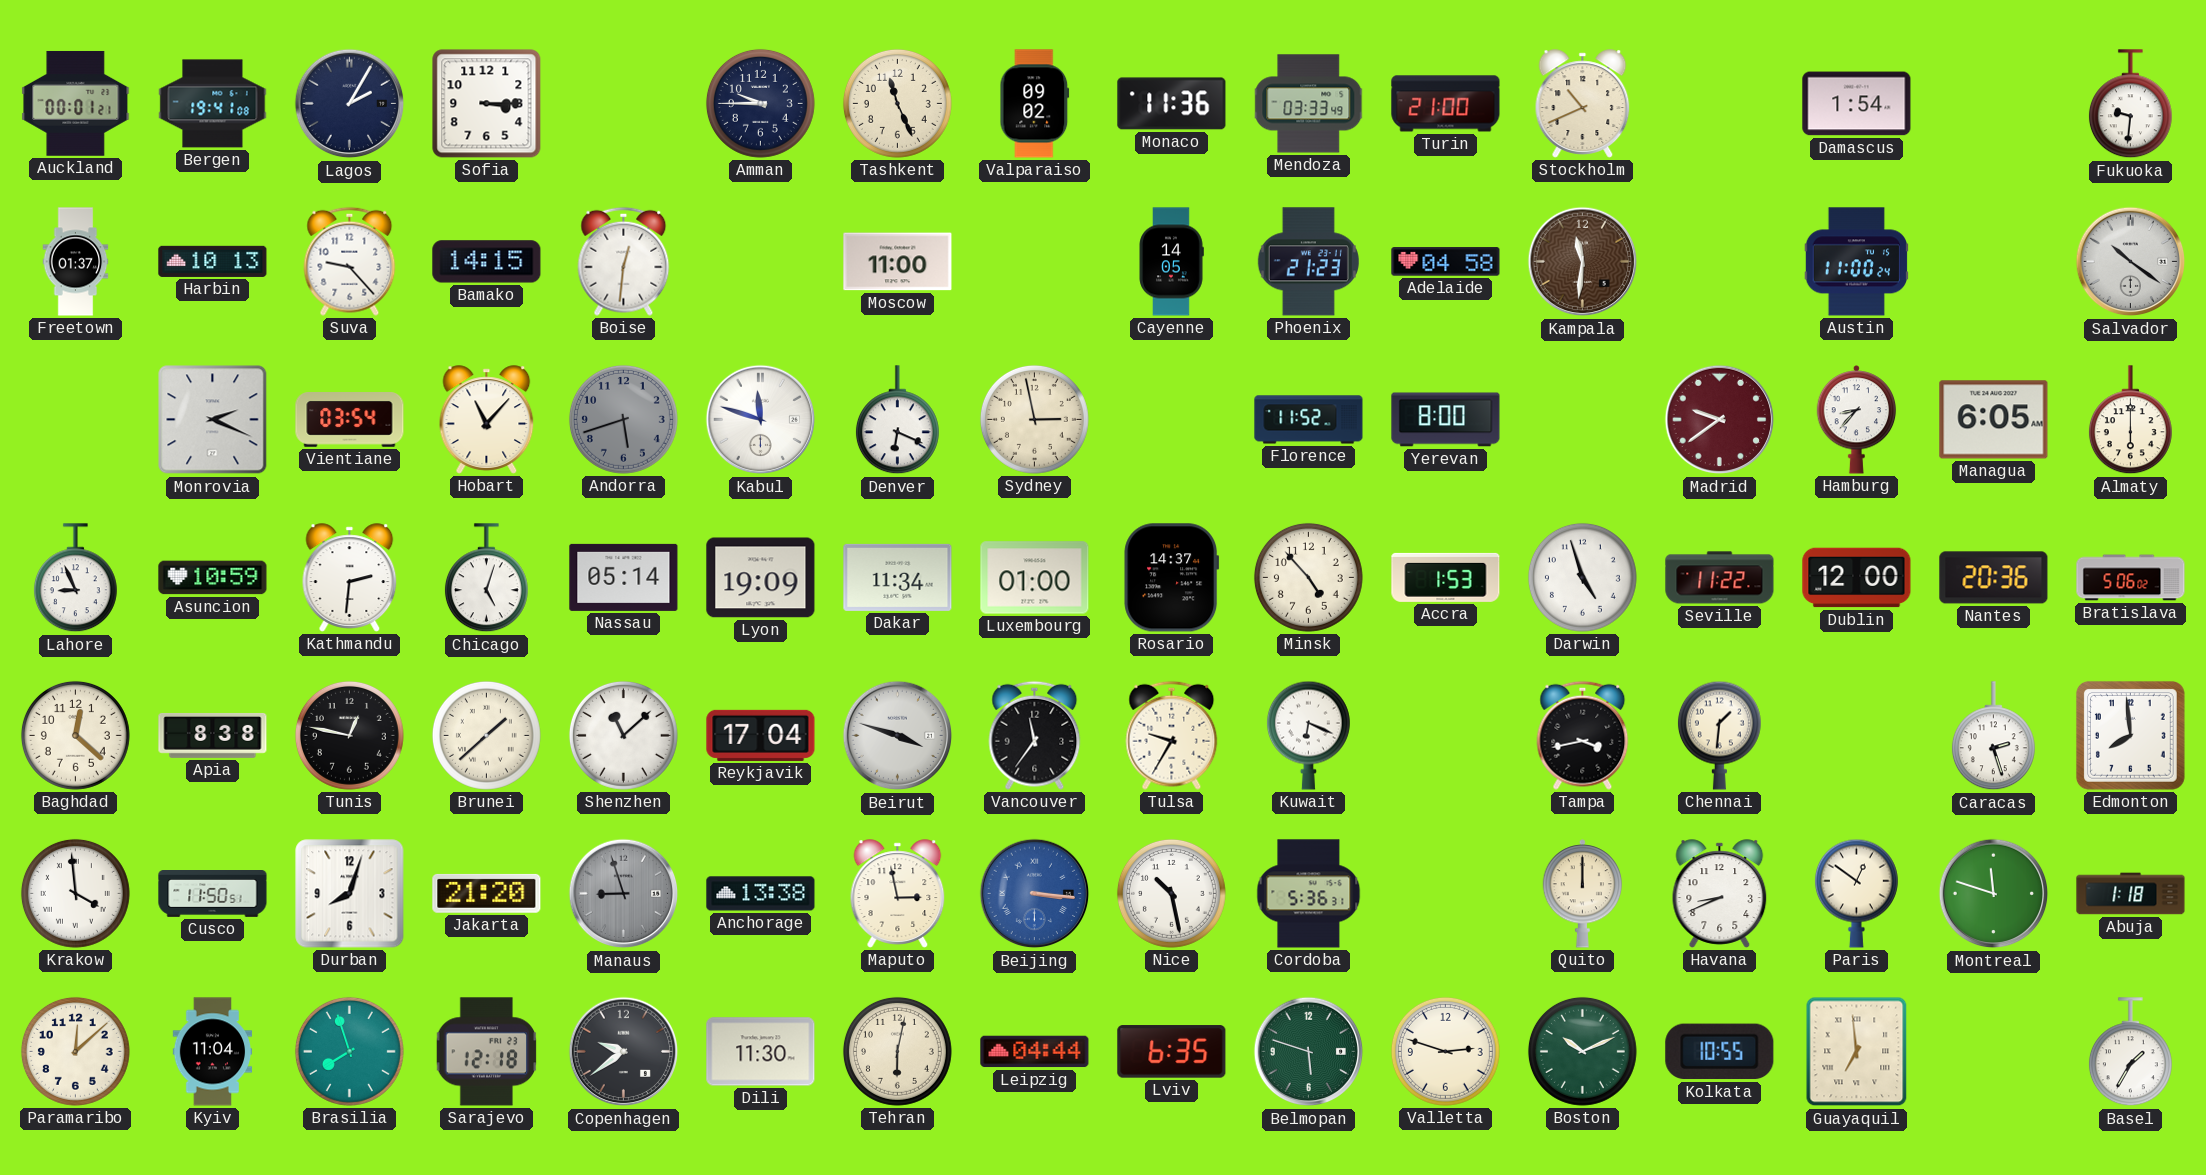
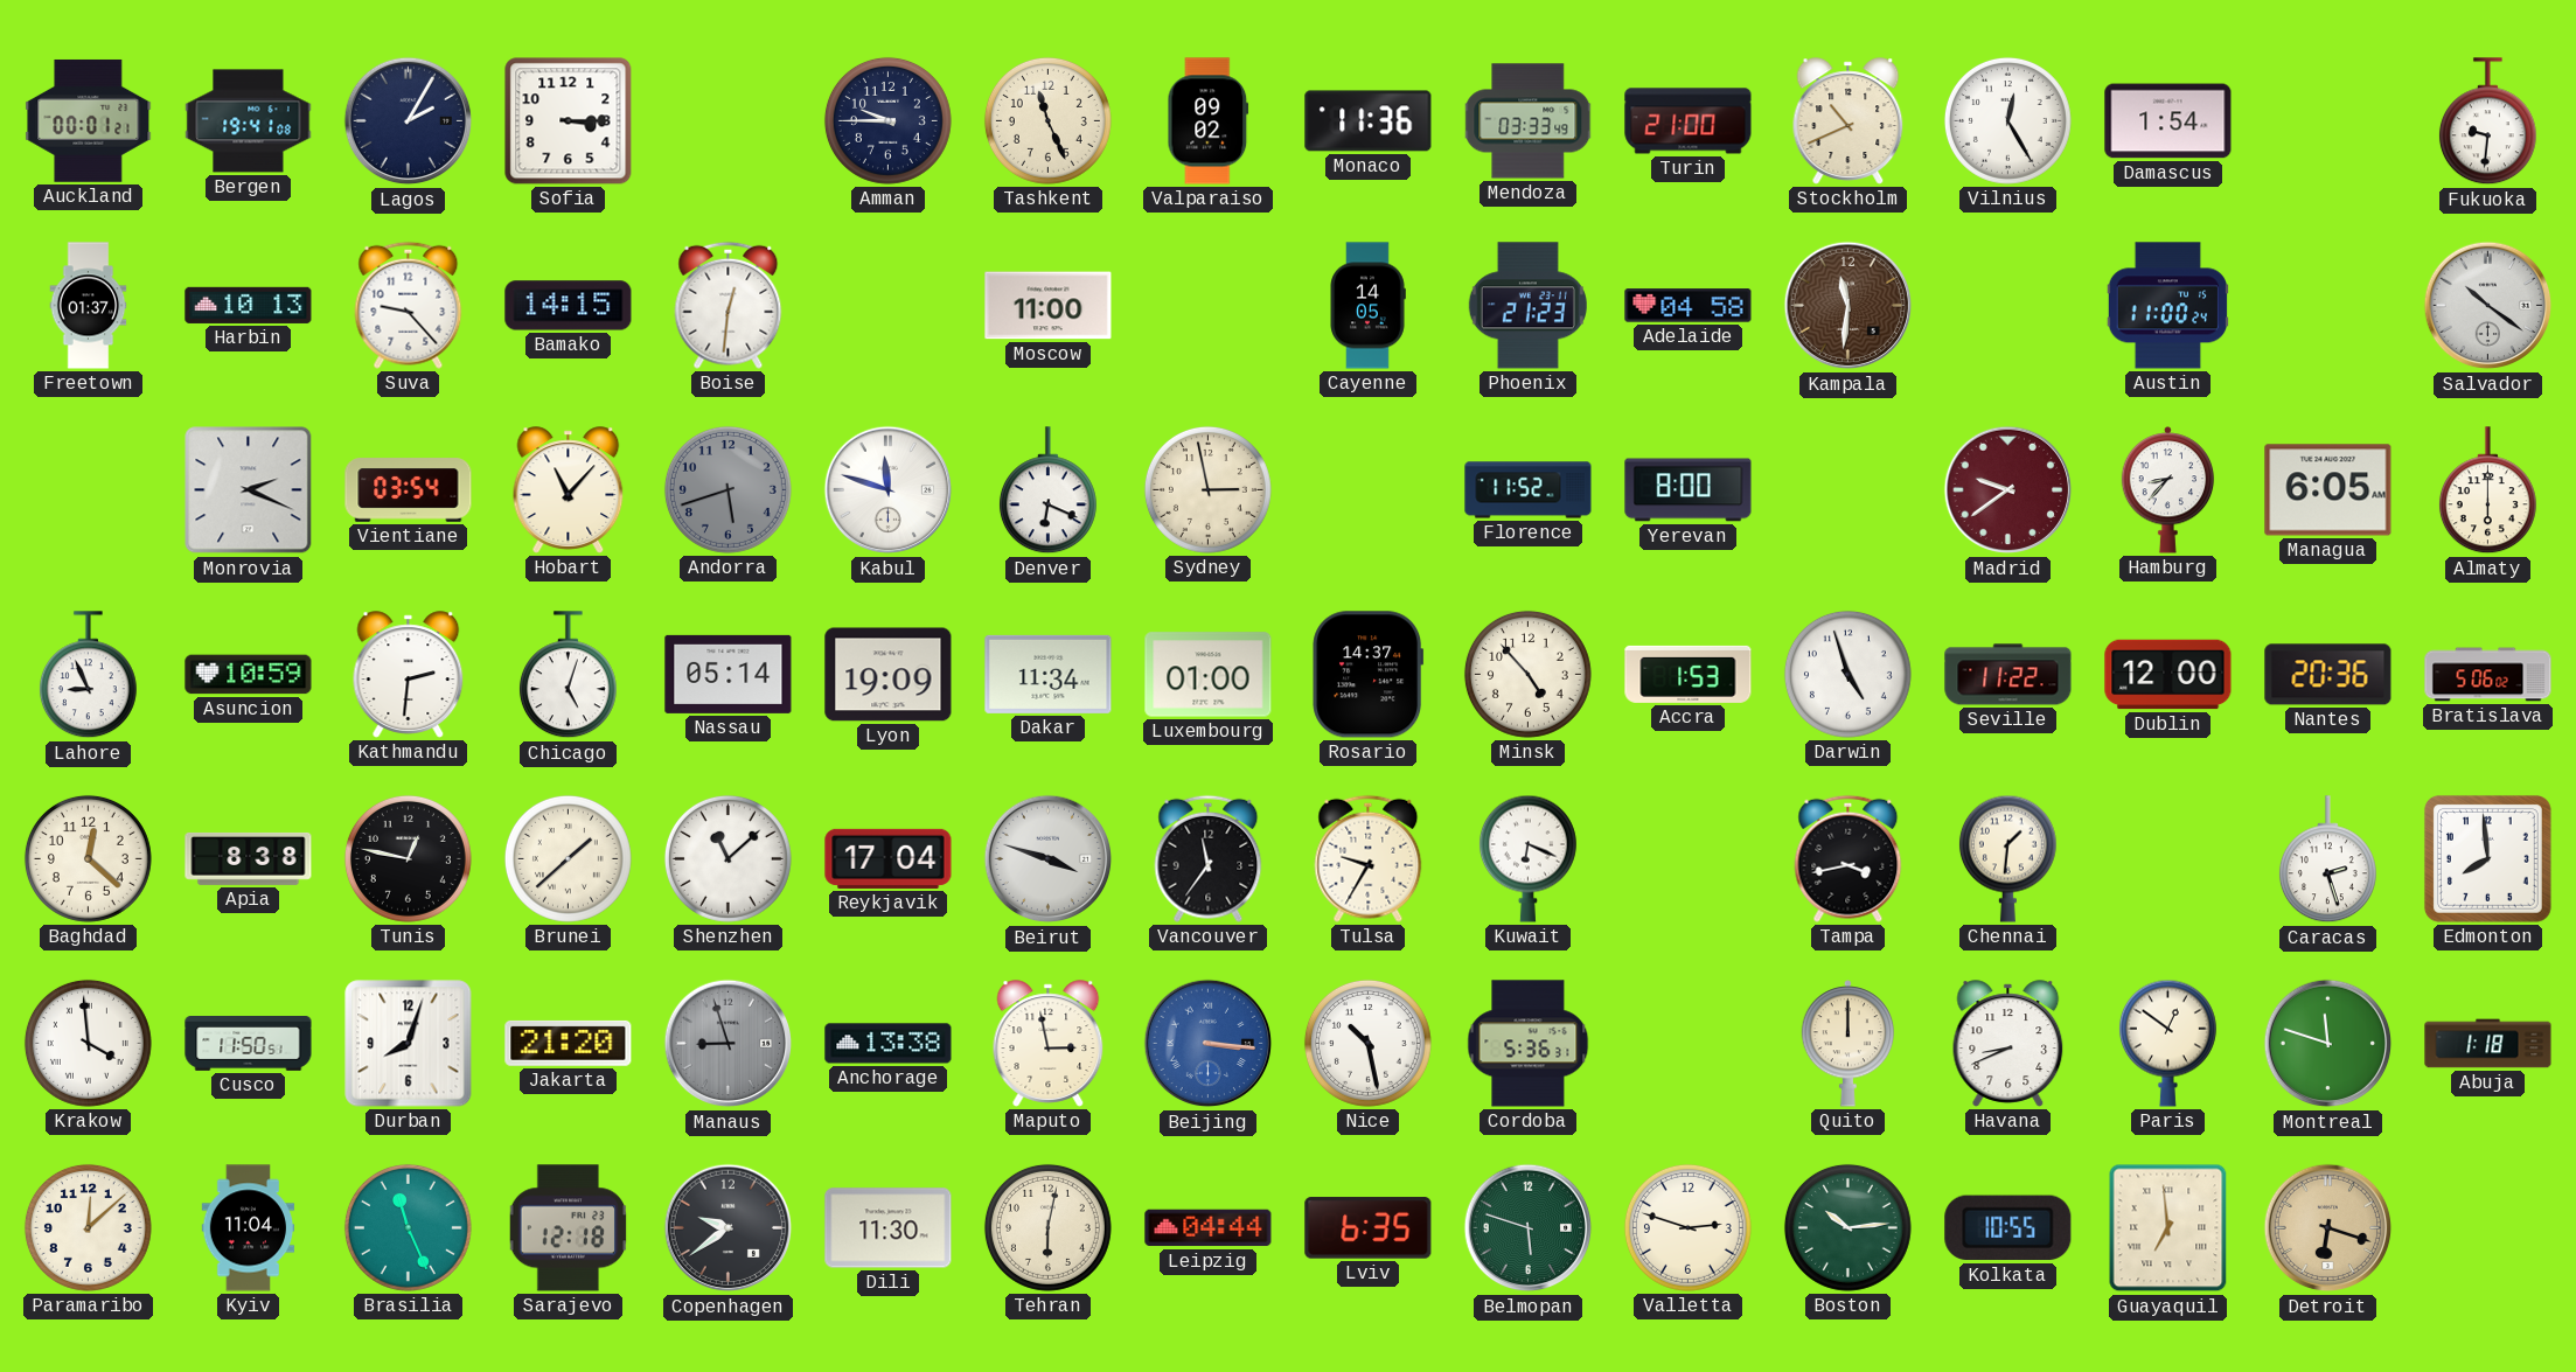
Vilnius: none -> 12:25 (2007, 120)
Brasilia: 7:57 -> 11:26 (408, 1227)
Boston: 10:11 -> 10:14 (1847, 1227)
Detroit: none -> 6:18 (2328, 1228)
Basel: 1:35 -> none (2130, 1052)
